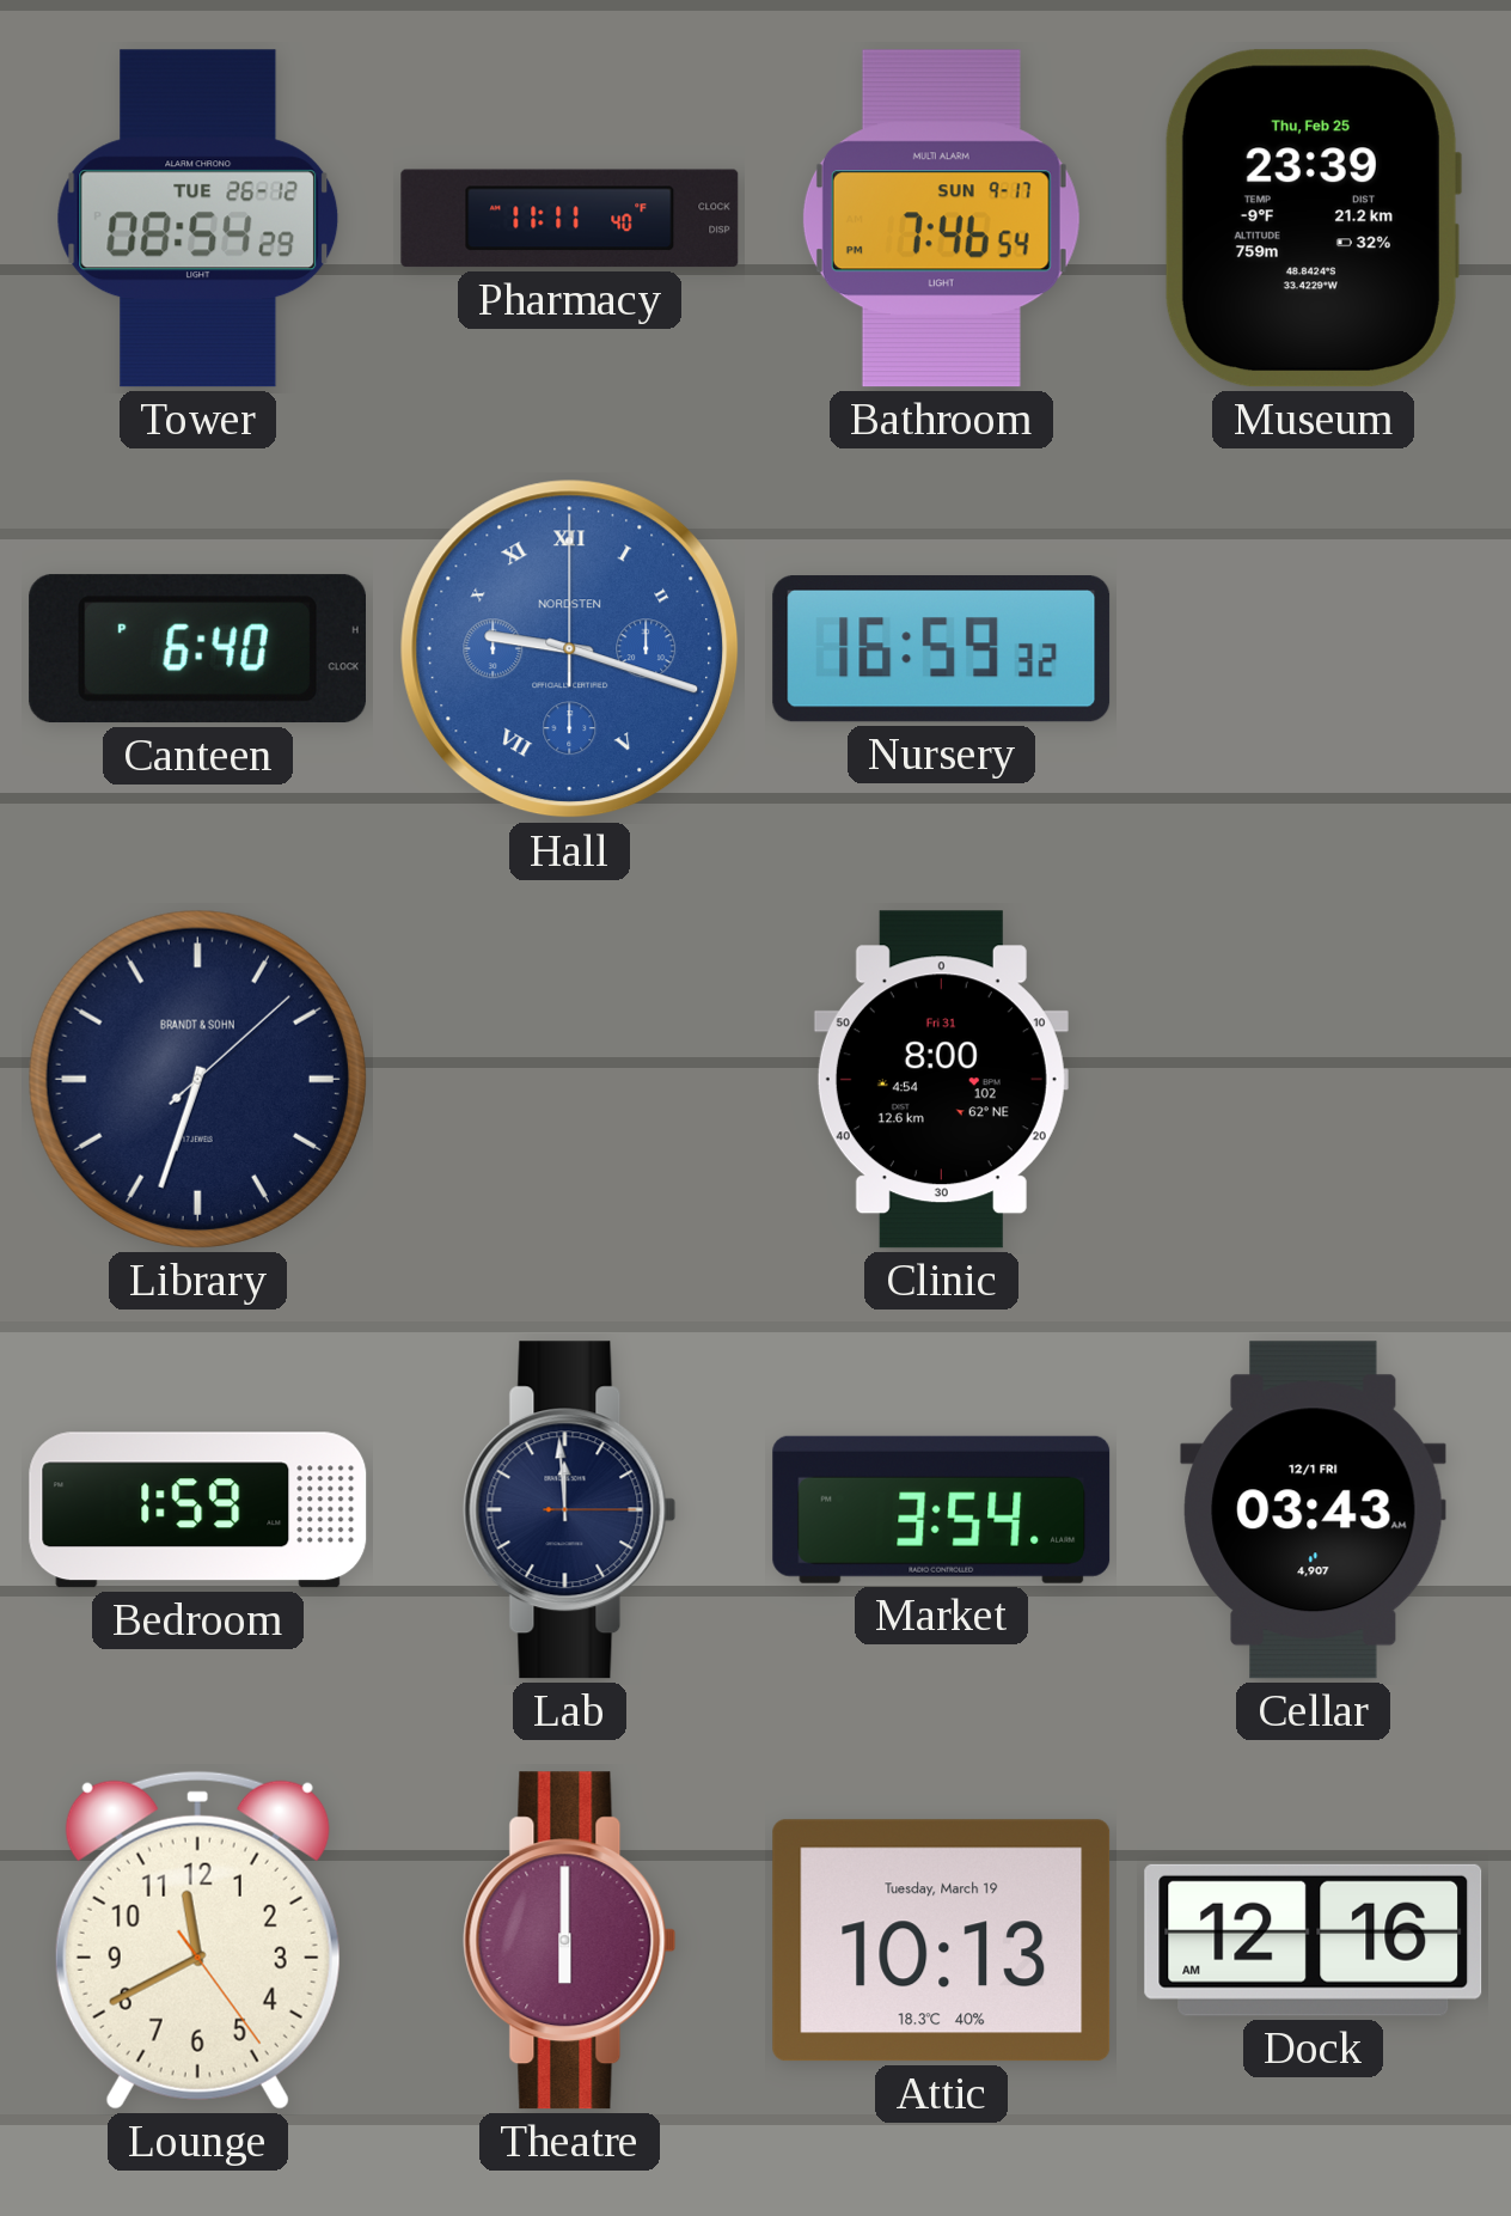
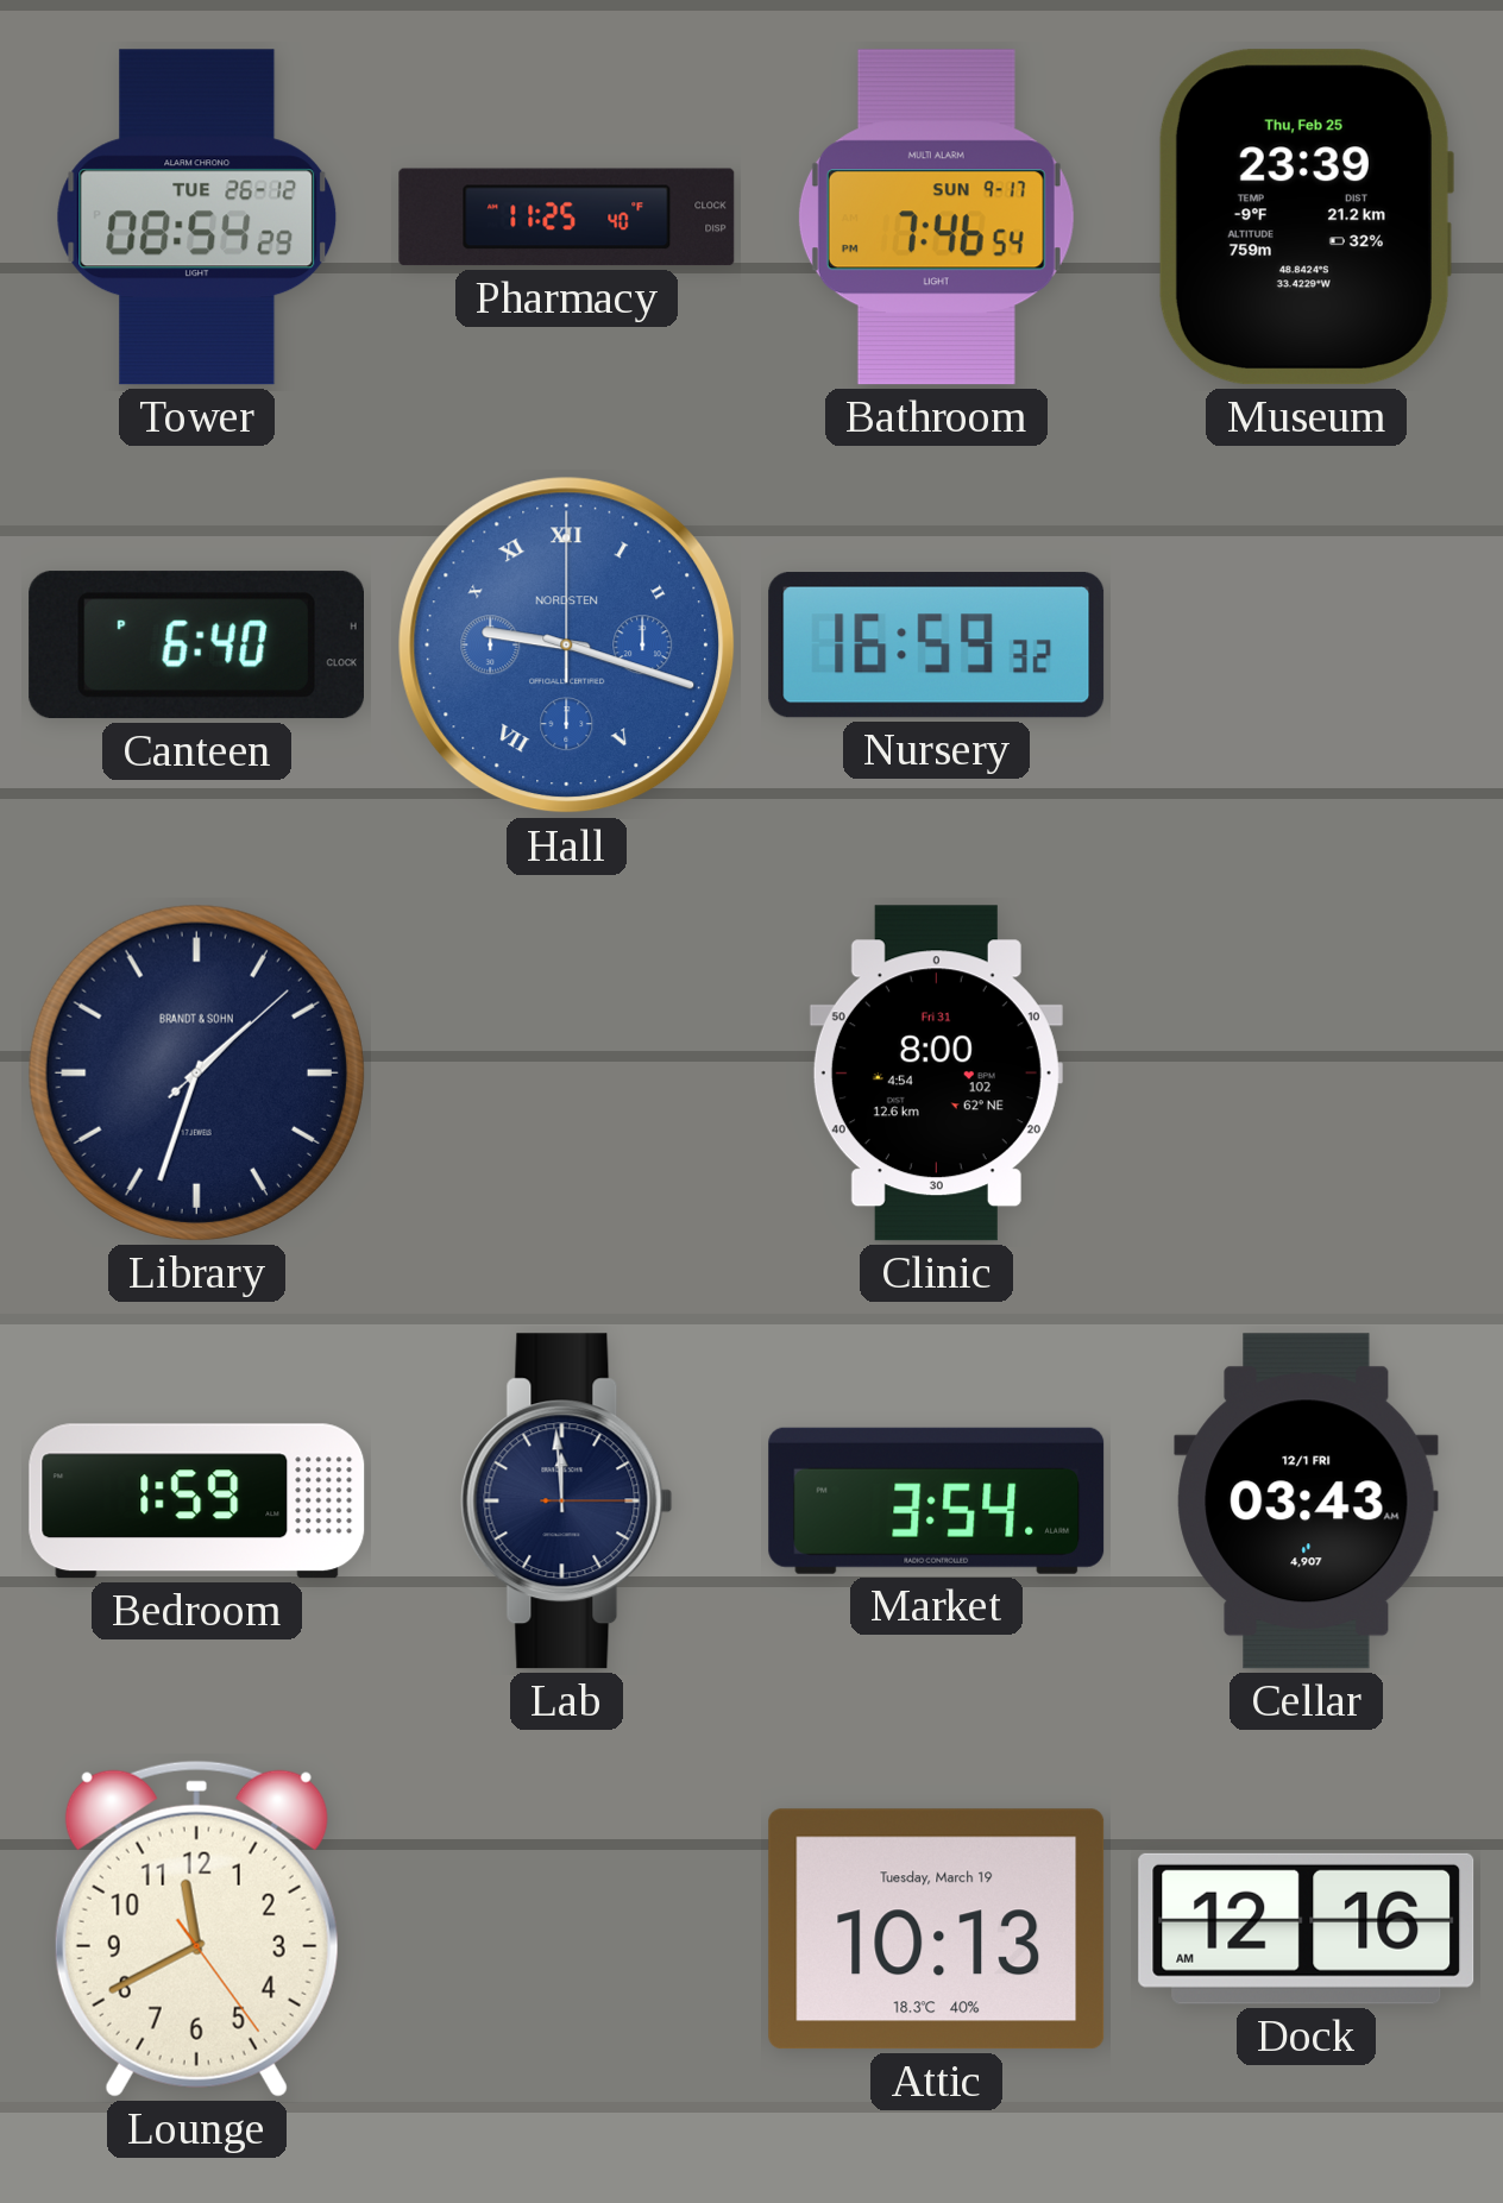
Pharmacy: 11:11 -> 11:25 (567, 218)
Library: 6:33 -> 1:33 (196, 1072)
Theatre: 6:00 -> none (570, 1941)
